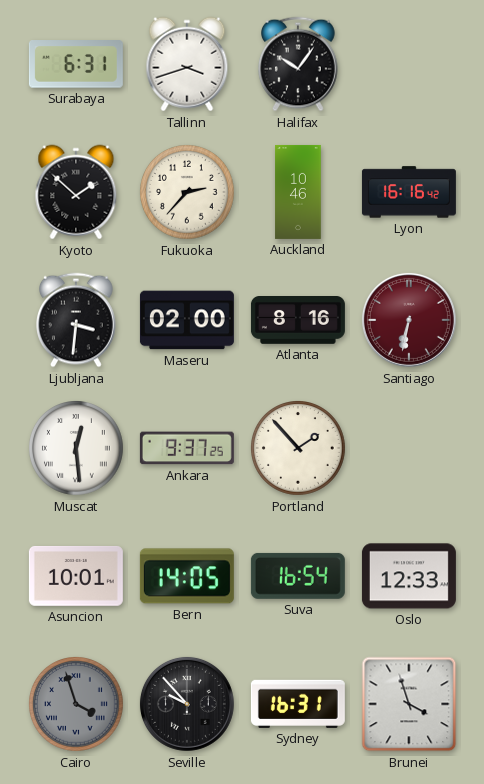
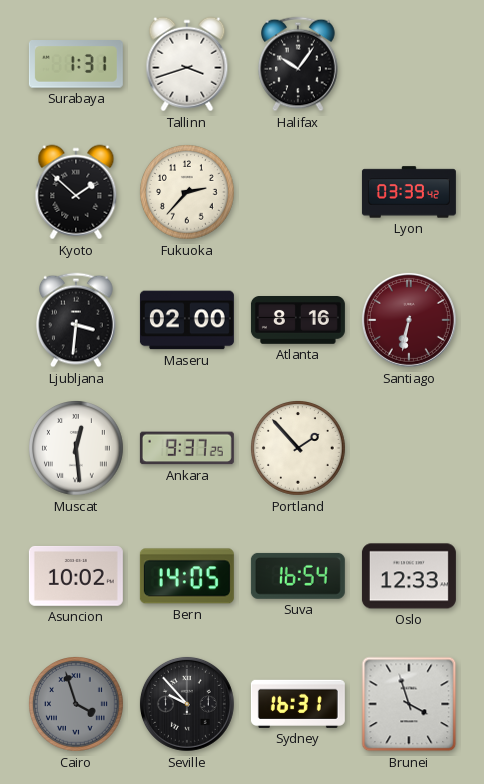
Surabaya: 6:31 -> 1:31 (76, 64)
Auckland: 10:46 -> none (298, 192)
Lyon: 16:16 -> 03:39 (409, 192)
Asuncion: 10:01 -> 10:02 (76, 576)
